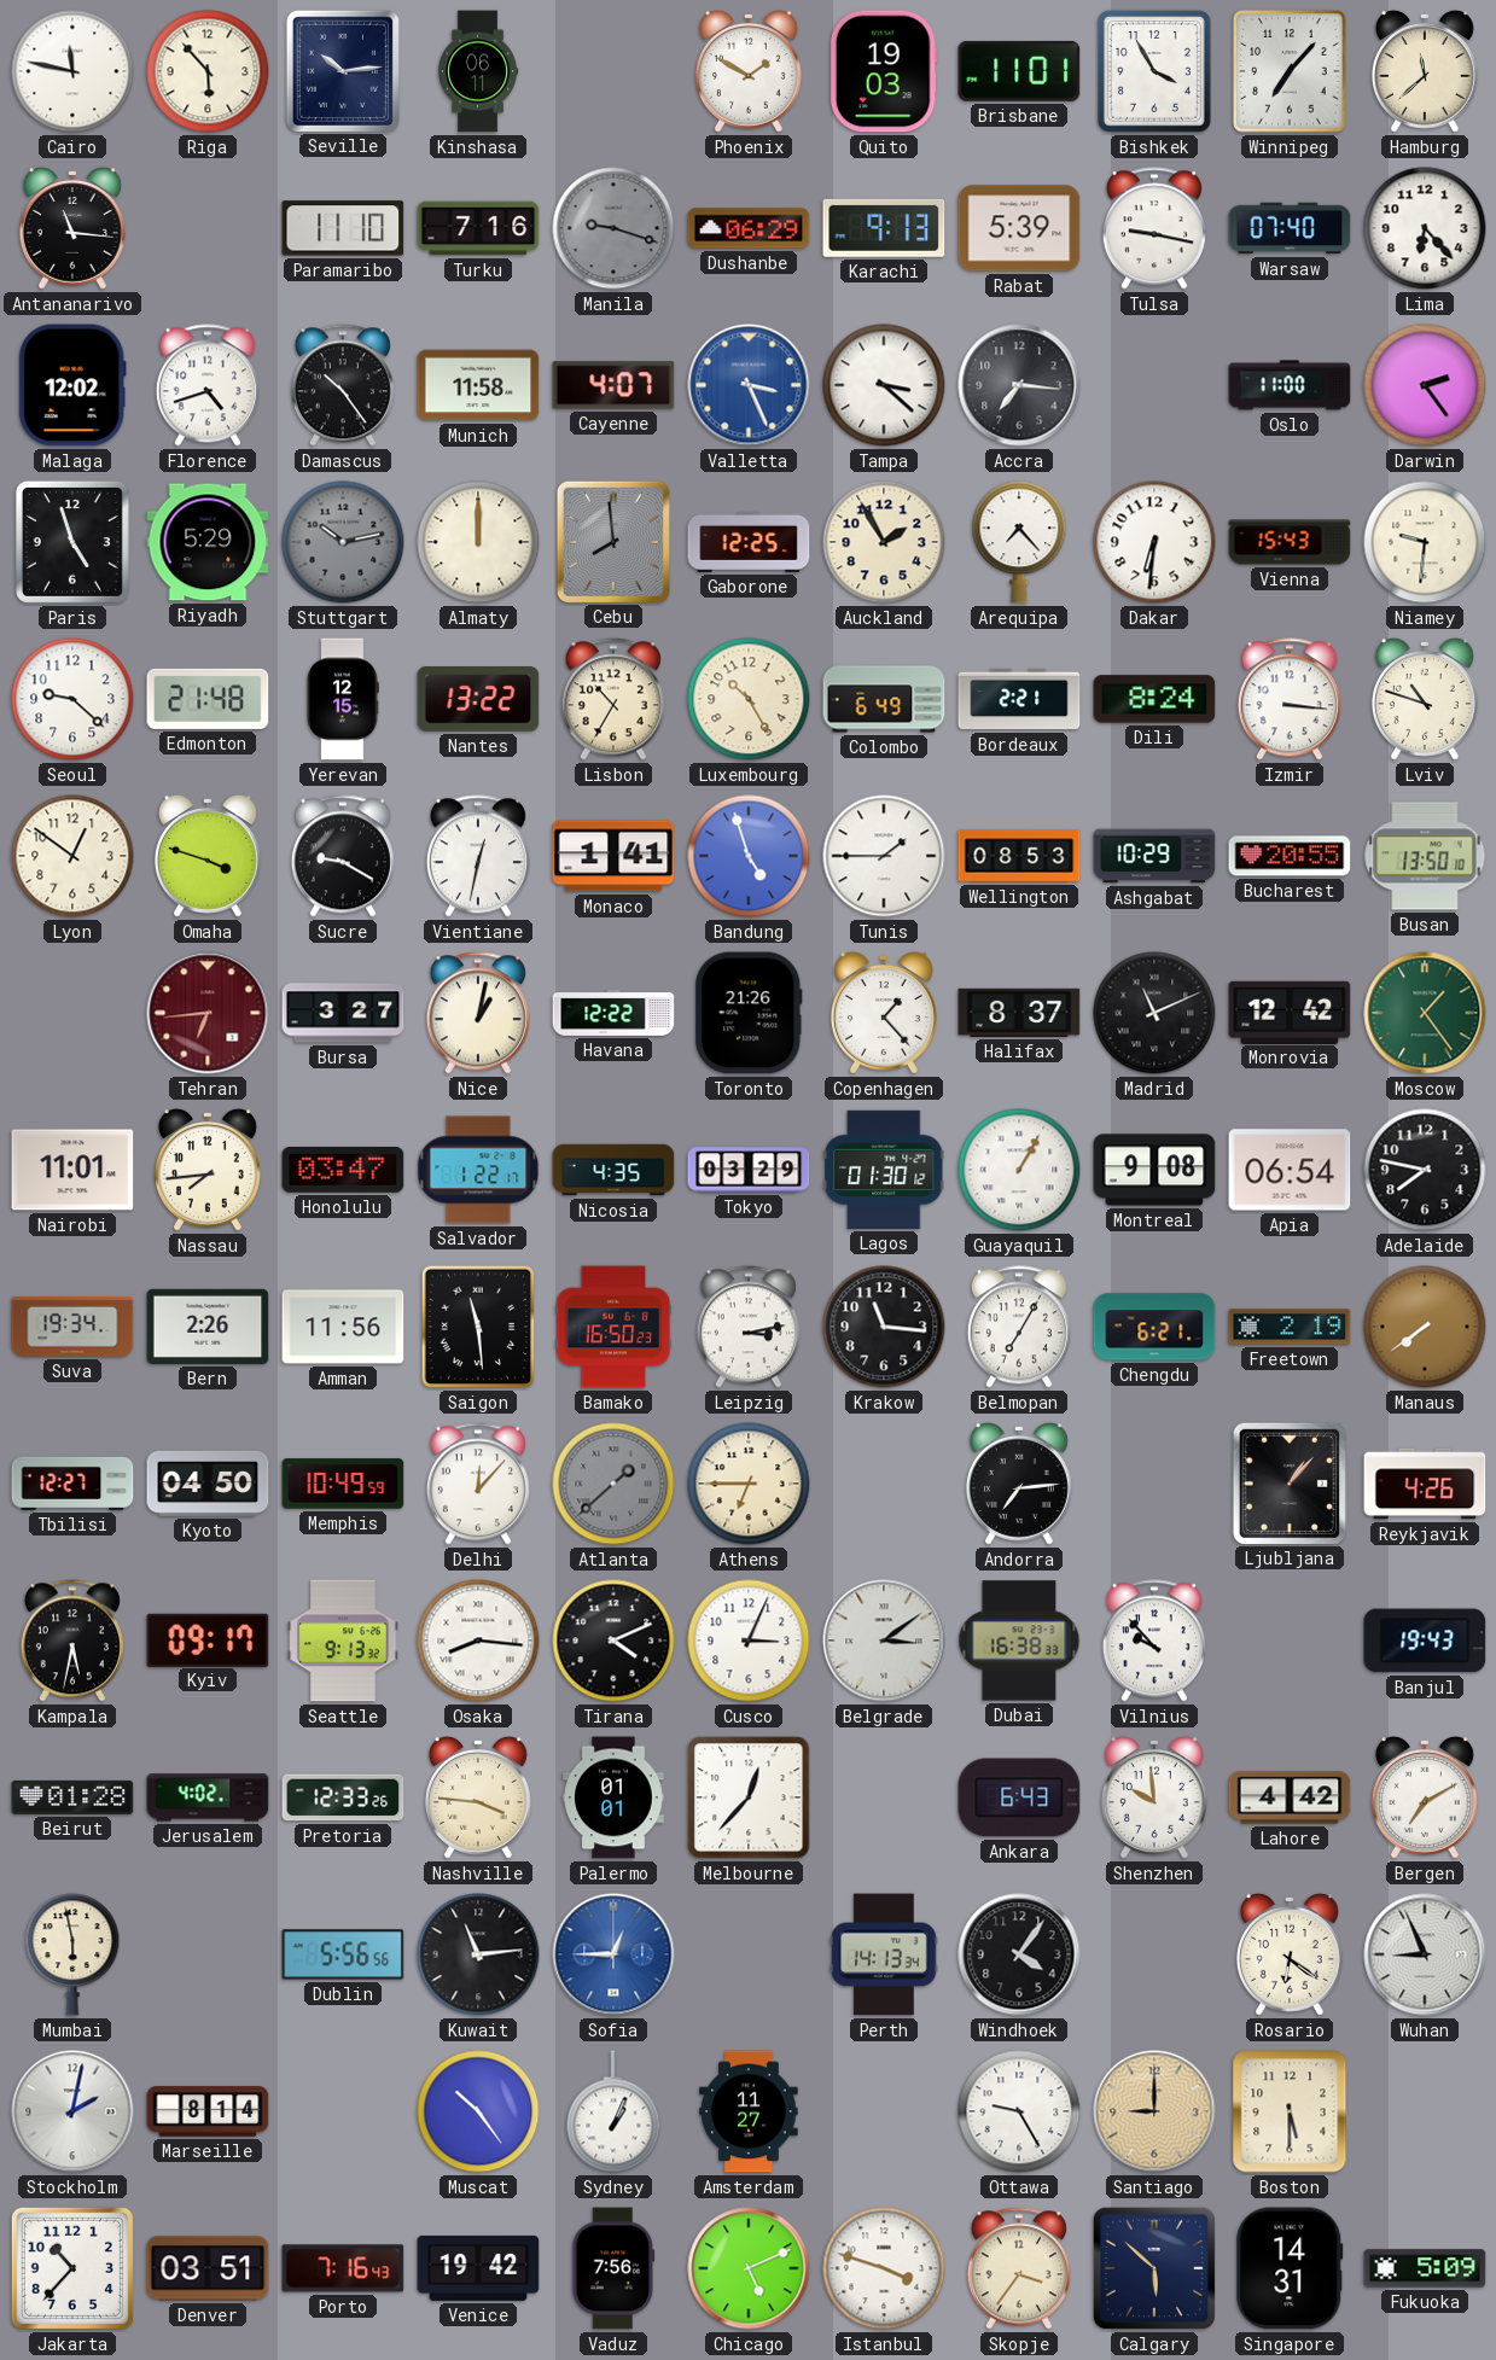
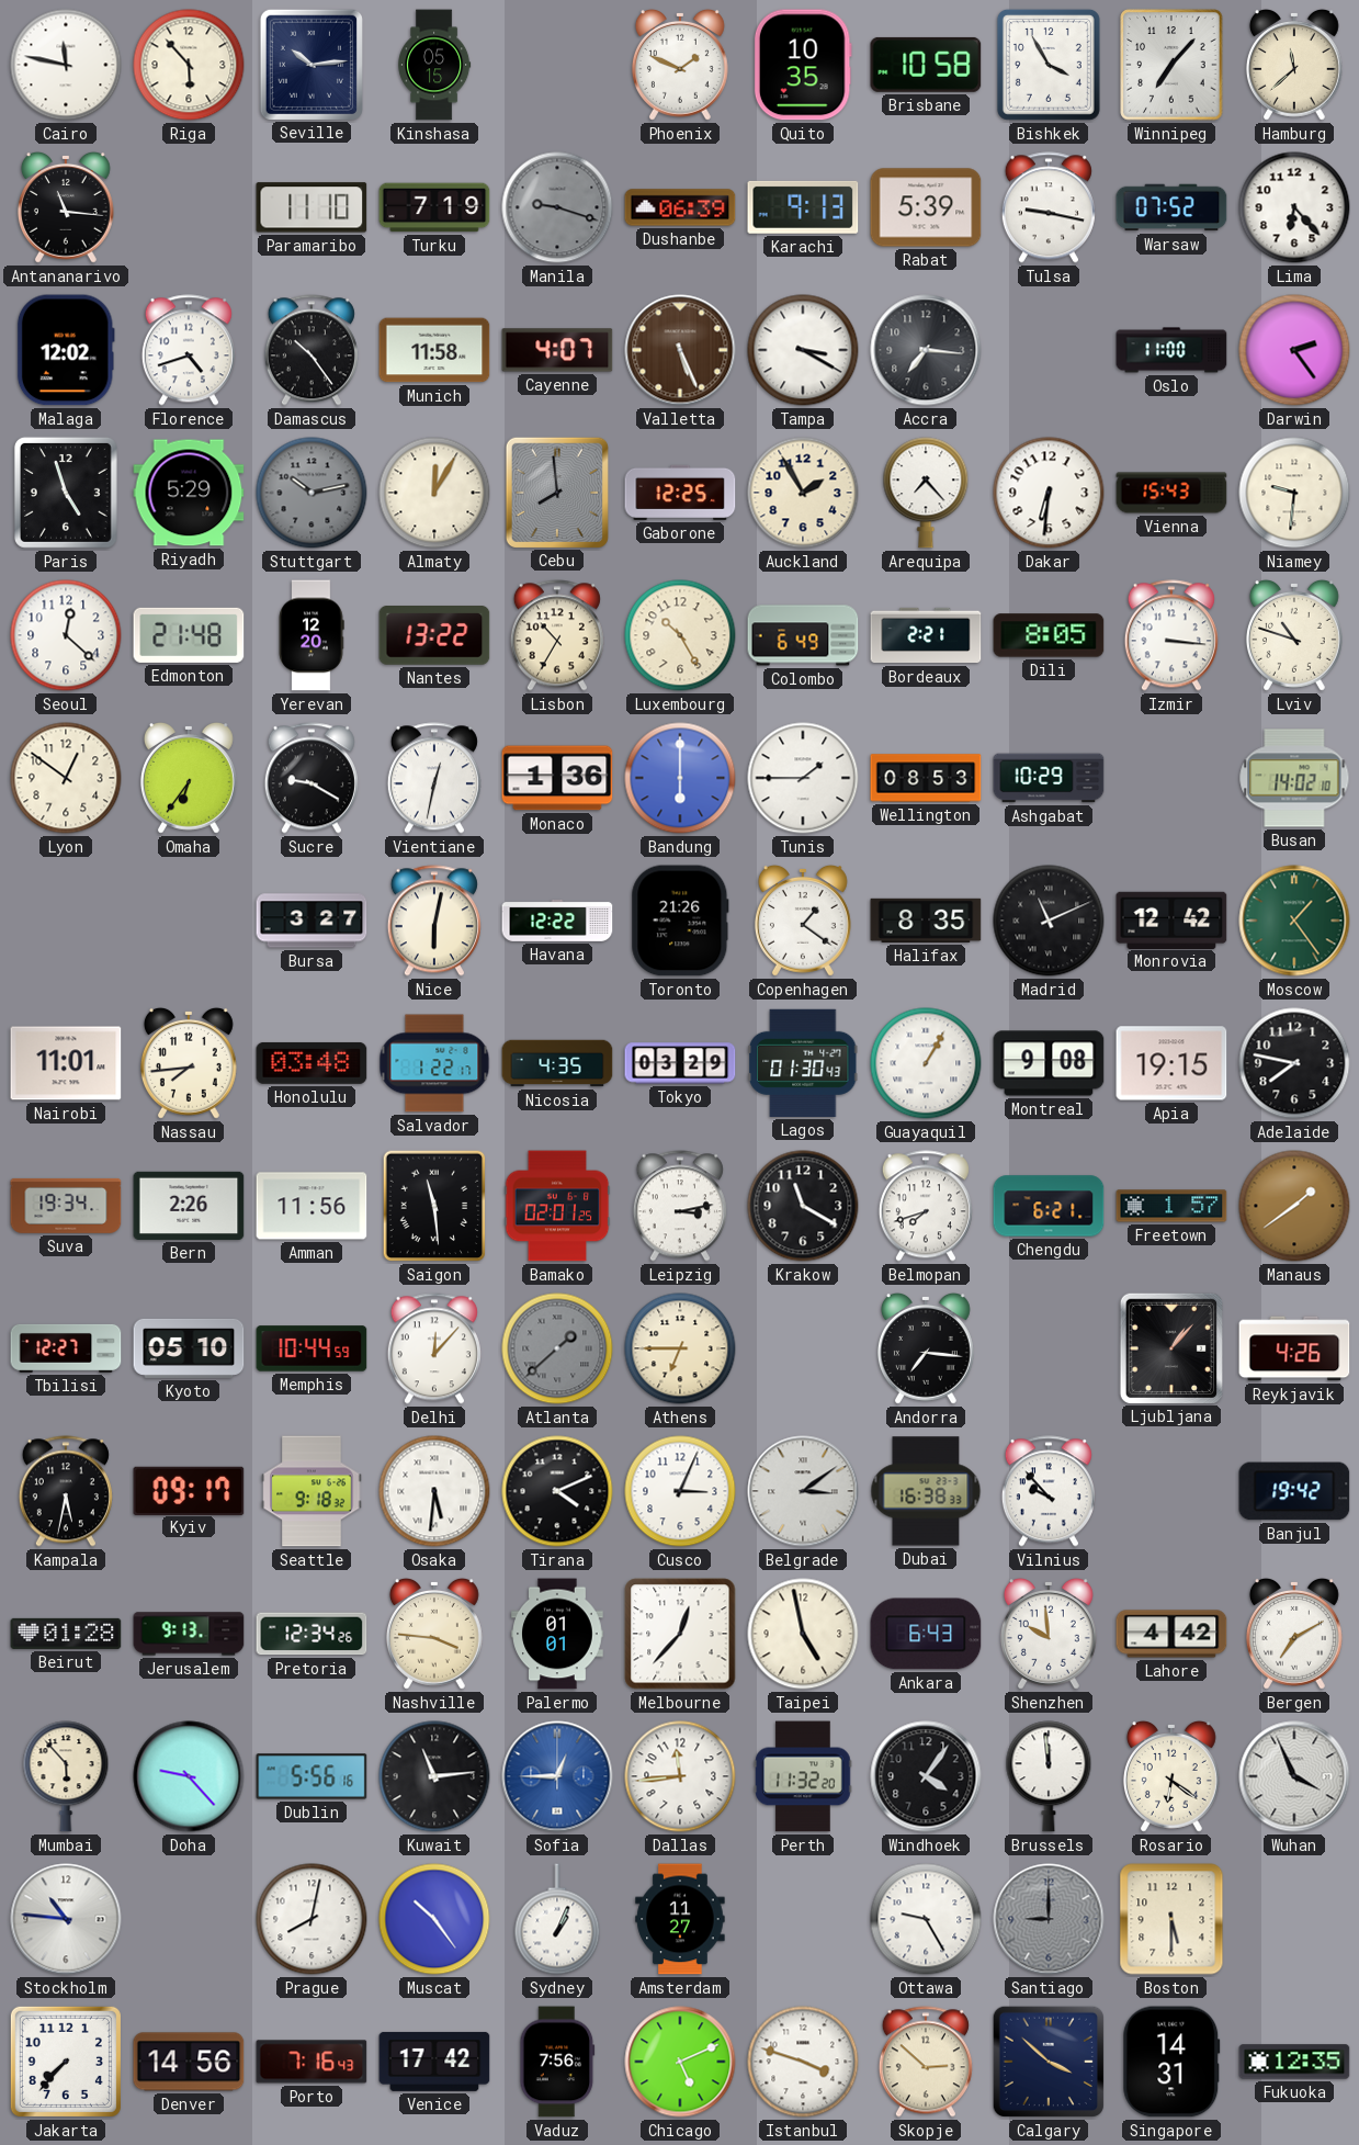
Kinshasa: 06:11 -> 05:15 (434, 65)
Phoenix: 1:50 -> 1:49 (680, 65)
Quito: 19:03 -> 10:35 (803, 65)
Brisbane: 11:01 -> 10:58 (926, 65)
Turku: 7:16 -> 7:19 (434, 207)
Dushanbe: 06:29 -> 06:39 (680, 207)
Warsaw: 07:40 -> 07:52 (1171, 207)
Valletta: 3:26 -> 5:26 (680, 350)
Valletta dial: blue -> brown (680, 350)
Tampa: 3:22 -> 3:20 (803, 350)
Almaty: 12:00 -> 12:05 (434, 493)
Seoul: 9:22 -> 12:22 (66, 635)
Yerevan: 12:15 -> 12:20 (312, 635)
Dili: 8:24 -> 8:05 (1049, 635)
Omaha: 3:48 -> 6:36 (189, 778)
Monaco: 1:41 -> 1:36 (557, 778)
Bandung: 4:57 -> 6:00 (680, 778)
Bucharest: 20:55 -> none (1290, 856)
Busan: 13:50 -> 14:02 (1294, 778)
Tehran: 6:44 -> none (208, 1013)
Nice: 1:02 -> 6:02 (434, 921)
Copenhagen: 1:23 -> 1:21 (803, 921)
Halifax: 8:37 -> 8:35 (926, 921)
Honolulu: 03:47 -> 03:48 (312, 1063)
Lagos: 01:30:12 -> 01:30:43 (803, 1063)
Apia: 06:54 -> 19:15 (1171, 1063)
Bamako: 16:50 -> 02:01 (557, 1206)
Krakow: 11:16 -> 11:20 (803, 1206)
Belmopan: 7:05 -> 7:42 (926, 1206)
Freetown: 2:19 -> 1:57 (1171, 1206)
Manaus: 7:39 -> 1:39 (1294, 1206)
Kyoto: 04:50 -> 05:10 (189, 1348)
Memphis: 10:49 -> 10:44 (312, 1348)
Andorra: 7:14 -> 7:16 (926, 1348)
Seattle: 9:13 -> 9:18 (312, 1491)
Osaka: 8:16 -> 5:31 (434, 1491)
Banjul: 19:43 -> 19:42 (1294, 1491)
Jerusalem: 4:02 -> 9:13 (189, 1634)
Pretoria: 12:33 -> 12:34 (312, 1634)
Taipei: none -> 4:58 (803, 1634)
Mumbai: 5:58 -> 5:53 (66, 1776)
Doha: none -> 9:23 (189, 1776)
Dublin: 5:56:56 -> 5:56:16 (312, 1776)
Dallas: none -> 11:44 (680, 1776)
Perth: 14:13 -> 11:32 (803, 1776)
Brussels: none -> 11:59 (1049, 1776)
Wuhan: 8:56 -> 3:56 (1294, 1776)
Stockholm: 2:02 -> 10:46 (66, 1919)
Marseille: 8:14 -> none (208, 2111)
Prague: none -> 8:02 (312, 1919)
Santiago dial: champagne -> grey (1049, 1919)
Jakarta: 10:37 -> 7:37 (66, 2062)
Denver: 03:51 -> 14:56 (189, 2062)
Venice: 19:42 -> 17:42 (434, 2062)
Skopje: 3:36 -> 2:52 (926, 2062)
Calgary: 5:52 -> 3:52 (1049, 2062)
Fukuoka: 5:09 -> 12:35 (1294, 2062)
